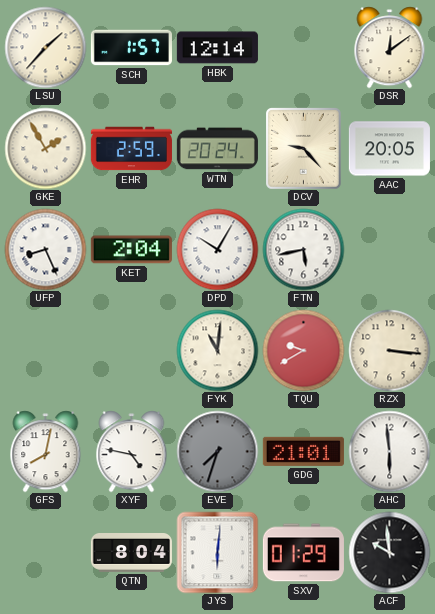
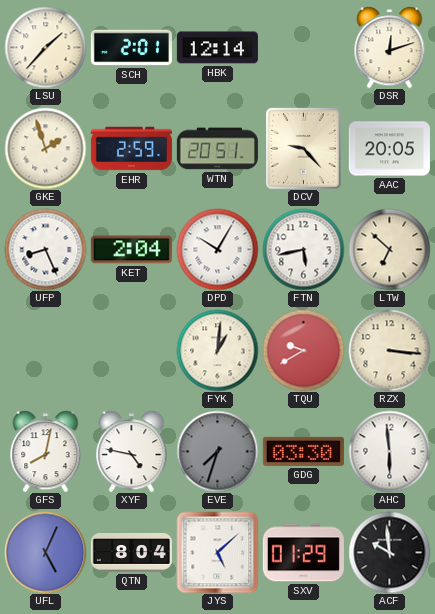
SCH: 1:57 -> 2:01 (131, 48)
DSR: 12:09 -> 12:12 (390, 47)
GKE: 1:55 -> 1:57 (45, 148)
WTN: 20:24 -> 20:51 (217, 149)
LTW: none -> 6:52 (389, 249)
FYK: 11:01 -> 1:01 (217, 350)
GDG: 21:01 -> 03:30 (303, 451)
UFL: none -> 5:04 (45, 552)
JYS: 6:01 -> 5:08 (217, 552)
